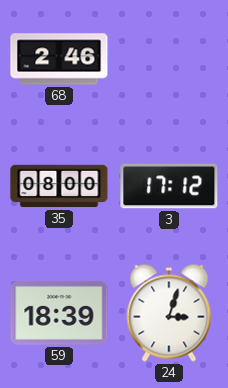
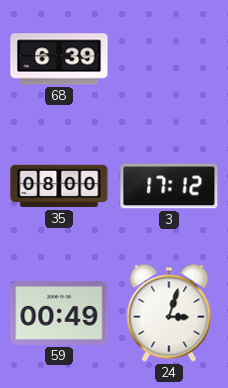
68: 2:46 -> 6:39 (59, 59)
59: 18:39 -> 00:49 (59, 313)
